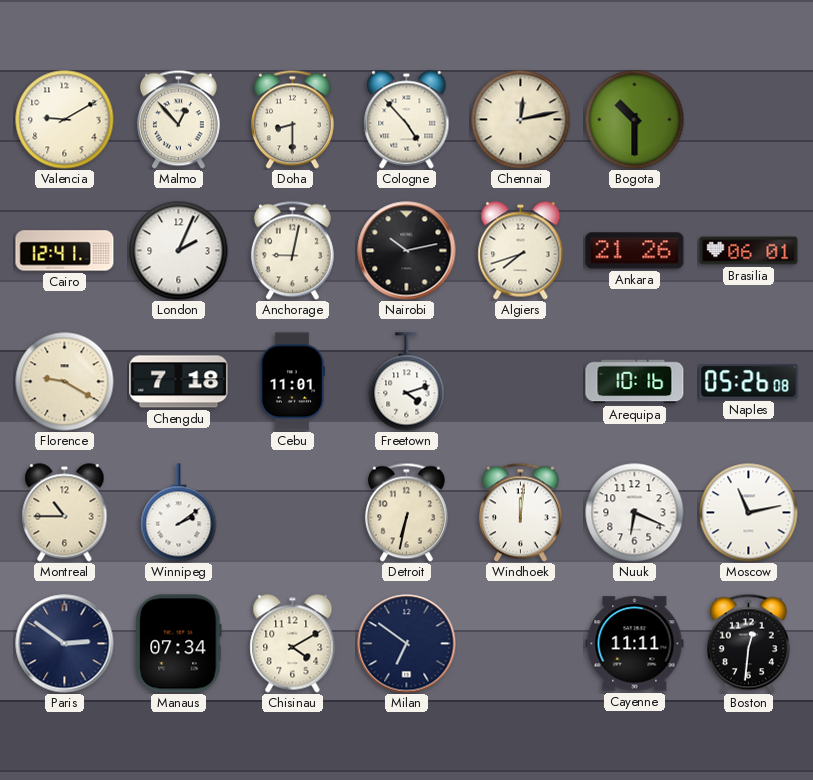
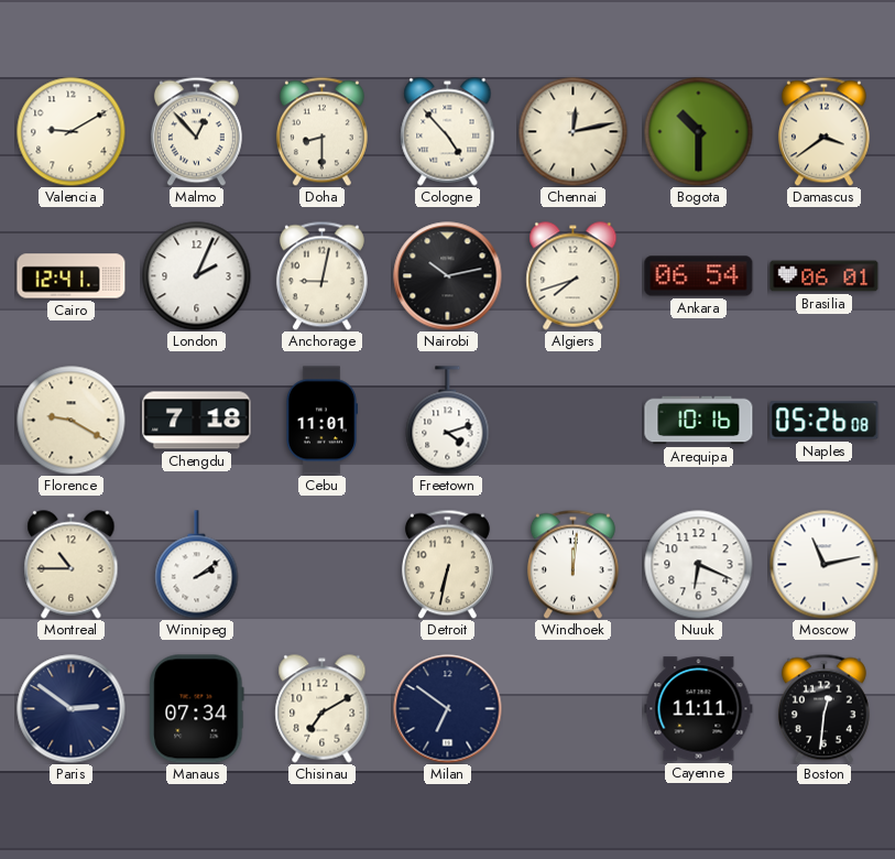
Damascus: none -> 3:39 (823, 131)
Ankara: 21:26 -> 06:54 (699, 276)
Chisinau: 4:10 -> 7:10 (323, 709)
